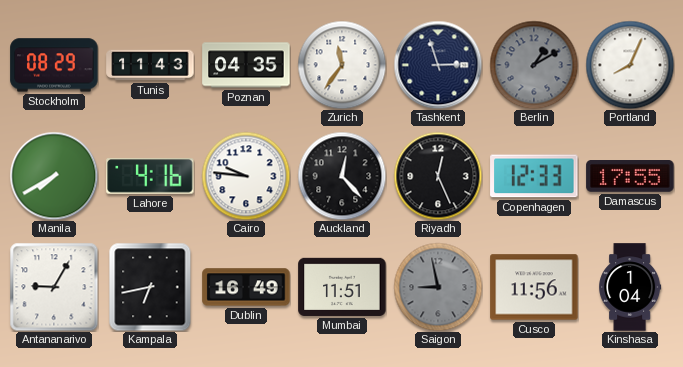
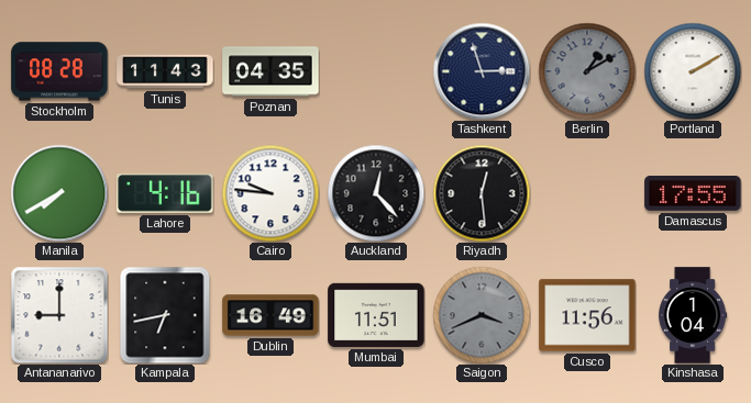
Stockholm: 08:29 -> 08:28 (59, 71)
Zurich: 11:36 -> none (342, 65)
Portland: 8:04 -> 2:10 (693, 71)
Riyadh: 12:26 -> 12:29 (482, 193)
Copenhagen: 12:33 -> none (534, 176)
Antananarivo: 9:05 -> 9:00 (59, 315)
Saigon: 8:58 -> 3:41 (482, 315)
